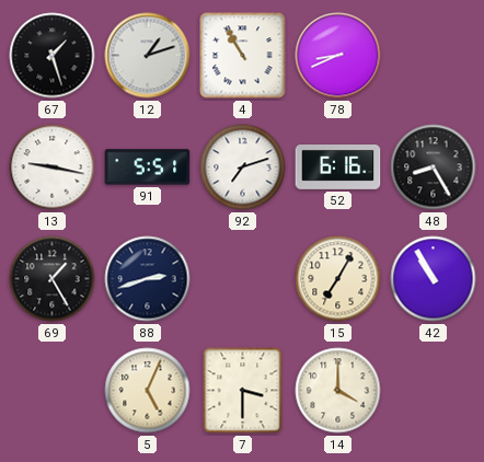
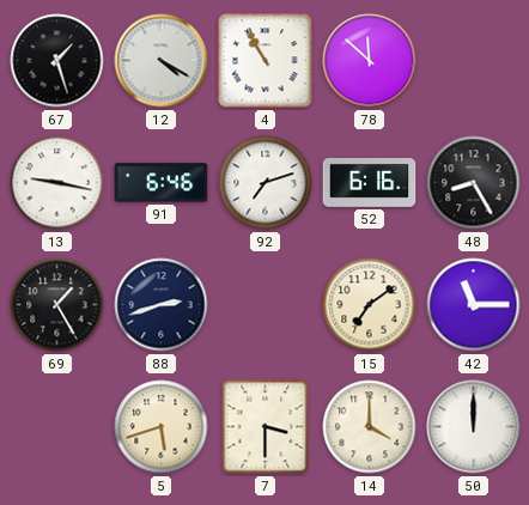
12: 1:12 -> 4:20 (162, 61)
78: 8:41 -> 11:52 (370, 61)
91: 5:51 -> 6:46 (162, 183)
15: 7:05 -> 7:09 (370, 305)
42: 10:55 -> 11:15 (474, 305)
5: 5:04 -> 5:42 (162, 427)
50: none -> 12:00 (474, 427)
